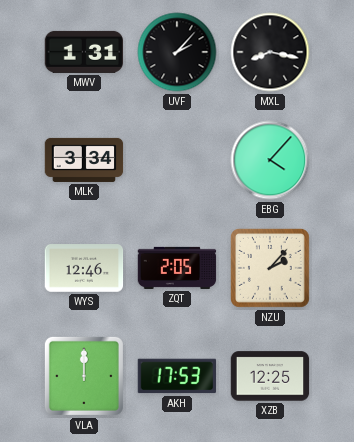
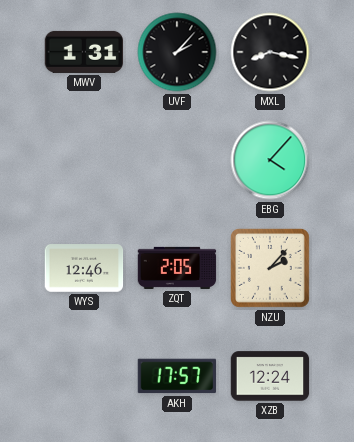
MLK: 3:34 -> none (84, 160)
VLA: 12:00 -> none (84, 376)
AKH: 17:53 -> 17:57 (177, 376)
XZB: 12:25 -> 12:24 (270, 376)
